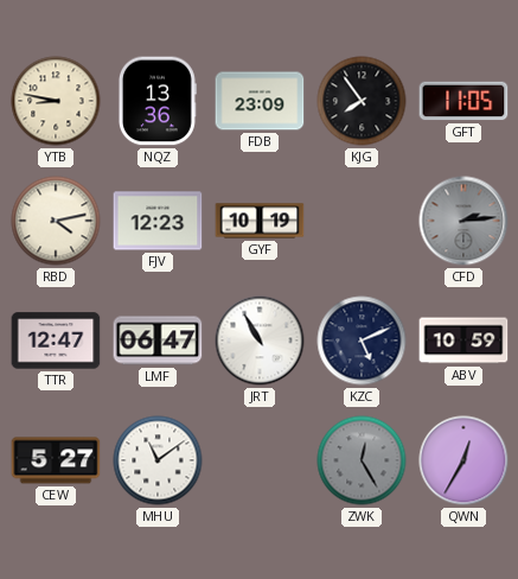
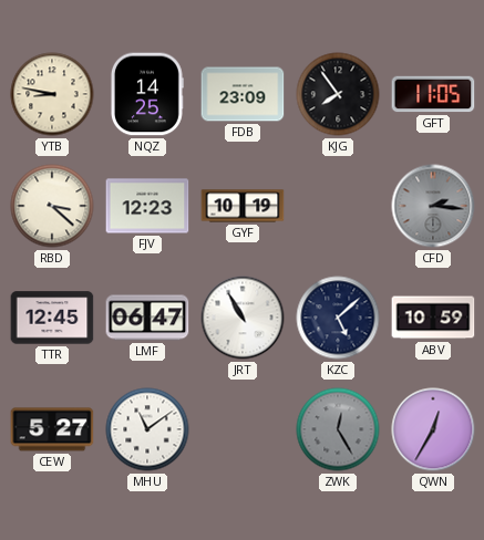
NQZ: 13:36 -> 14:25 (146, 94)
RBD: 4:13 -> 3:22 (52, 206)
CFD: 2:14 -> 2:16 (433, 206)
TTR: 12:47 -> 12:45 (52, 318)
KZC: 5:11 -> 5:08 (338, 318)
